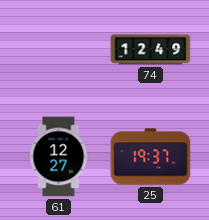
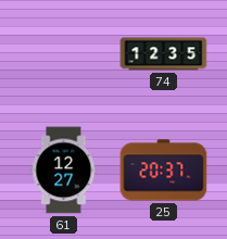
74: 12:49 -> 12:35 (164, 54)
25: 19:37 -> 20:37 (164, 171)
